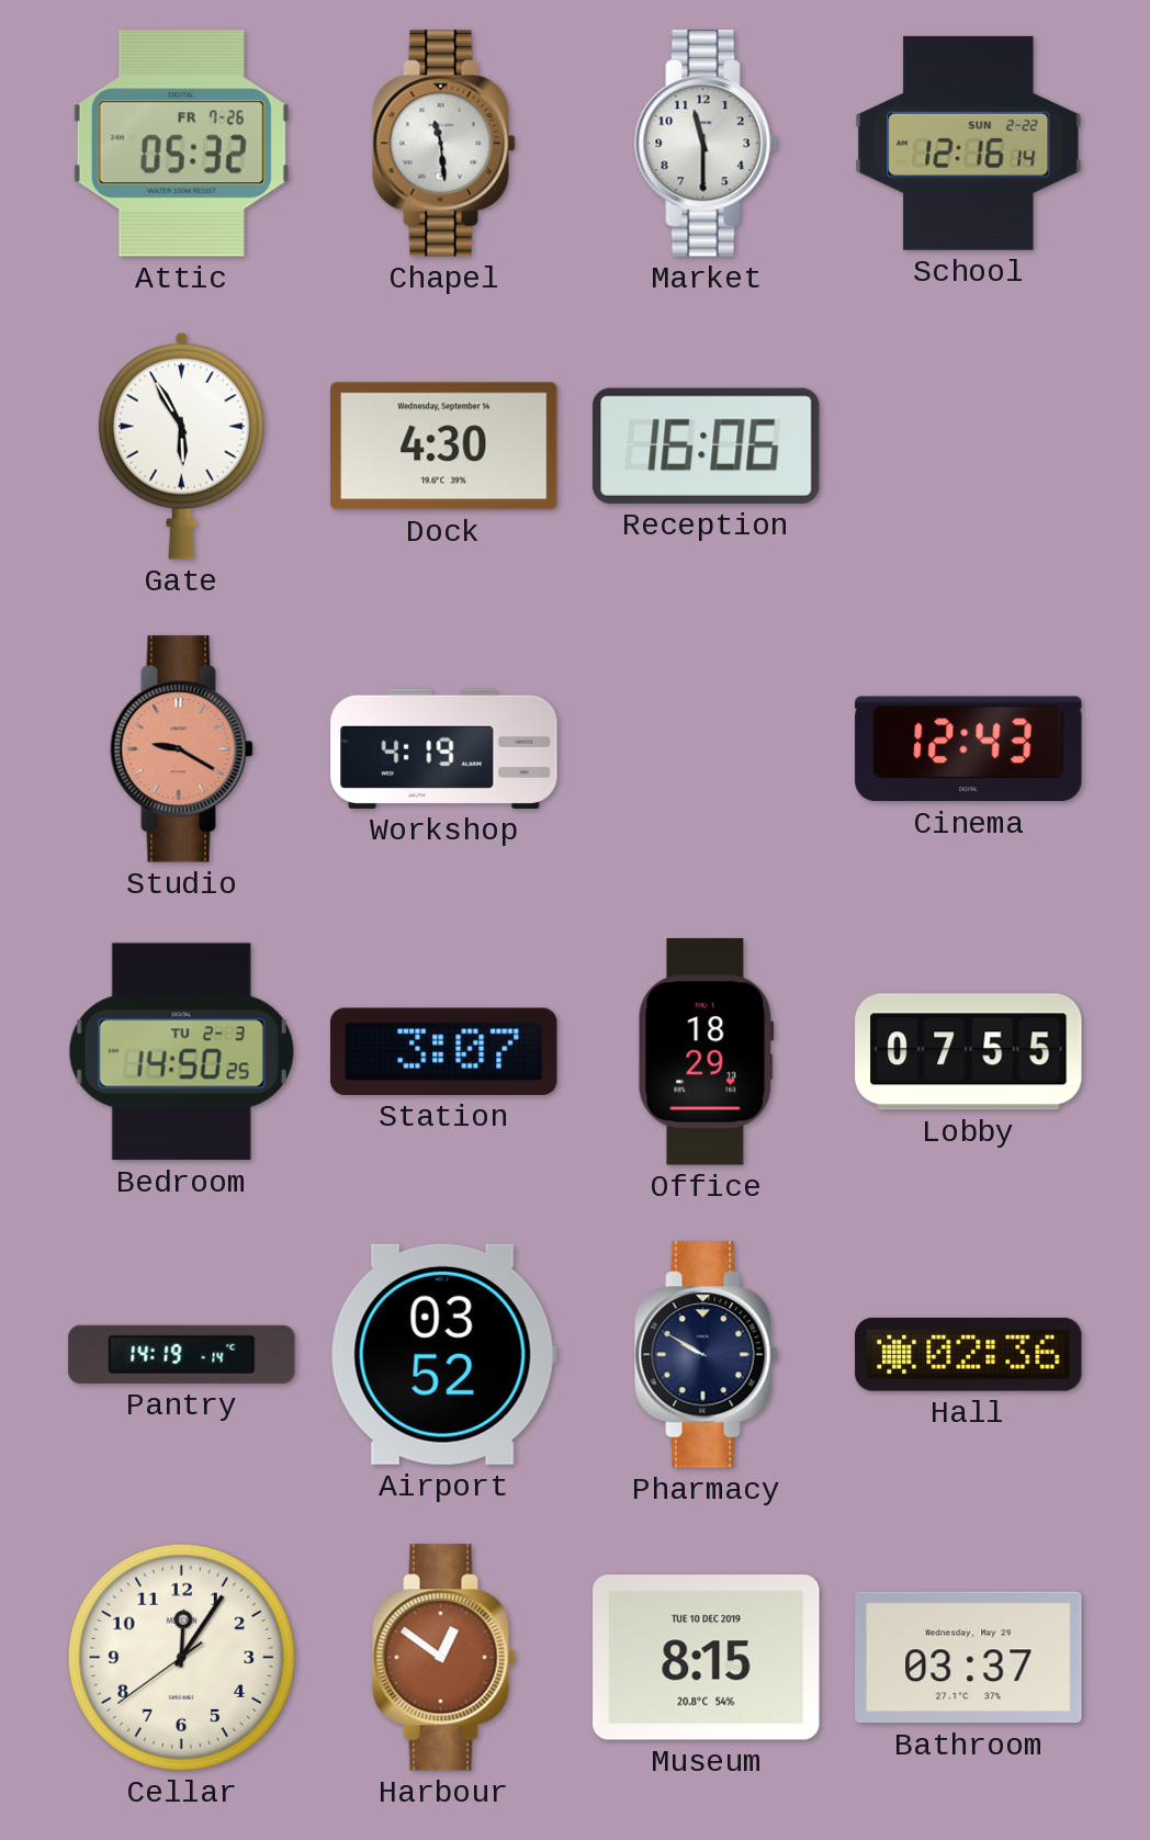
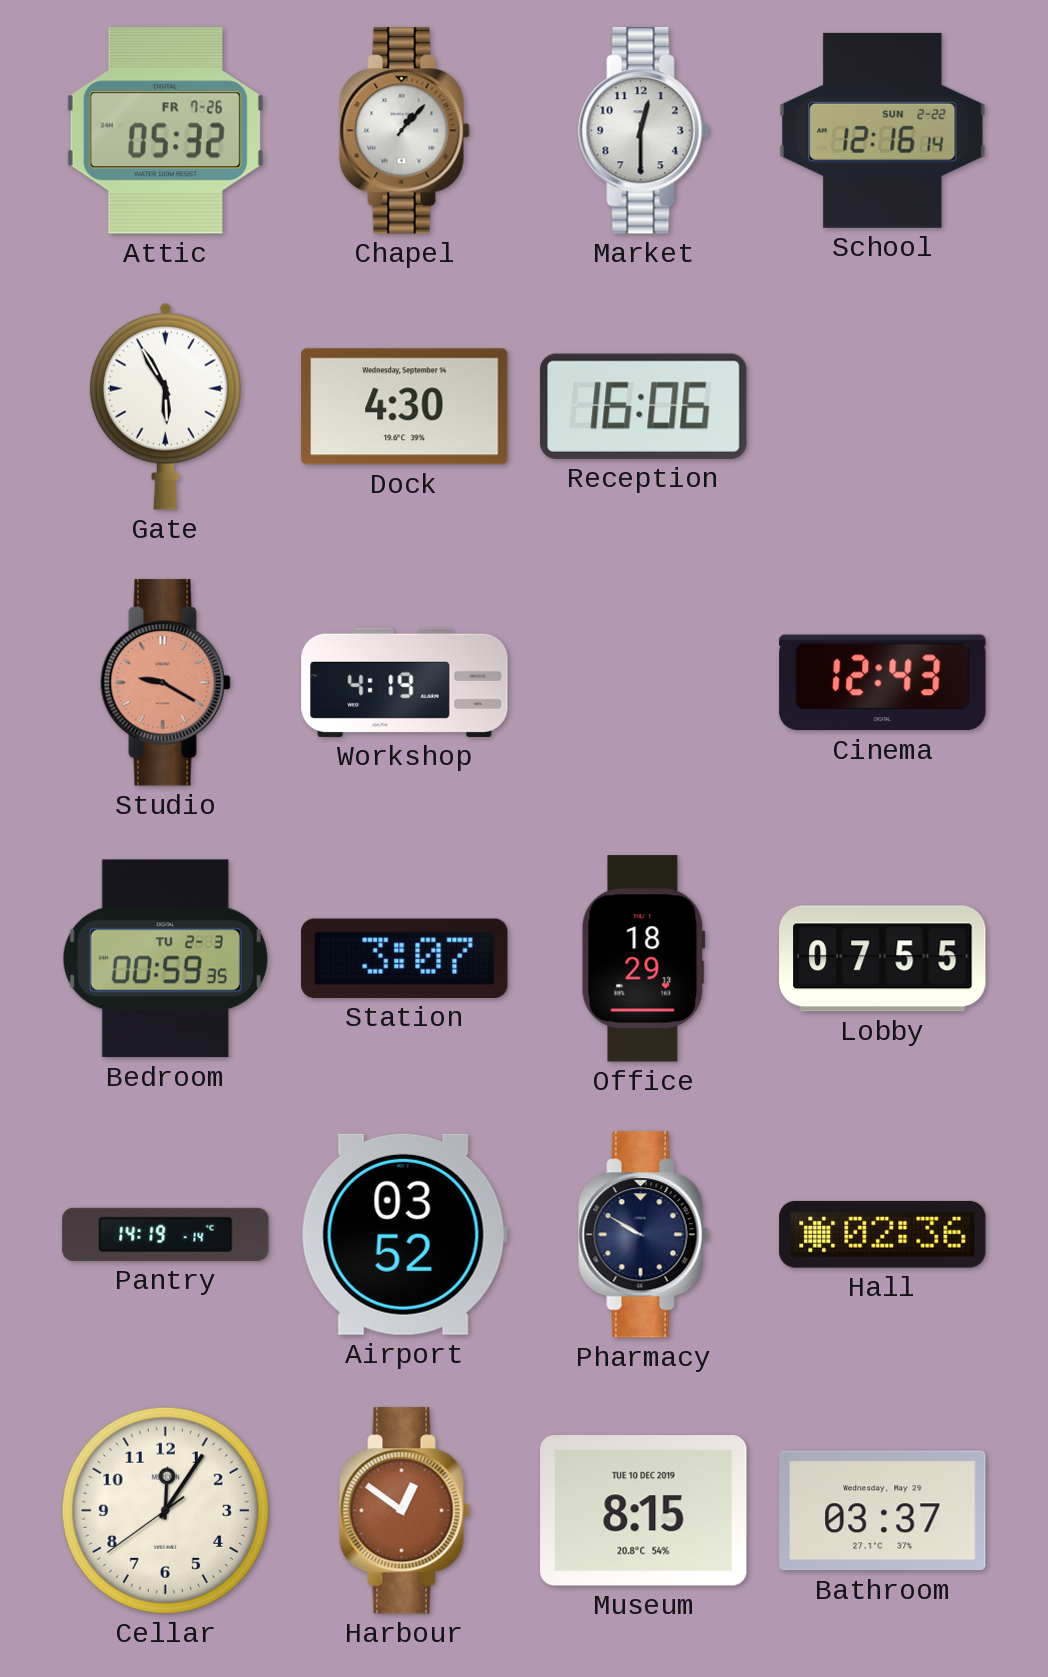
Chapel: 11:29 -> 1:07 (405, 131)
Market: 11:30 -> 12:30 (644, 131)
Bedroom: 14:50 -> 00:59 (165, 959)
